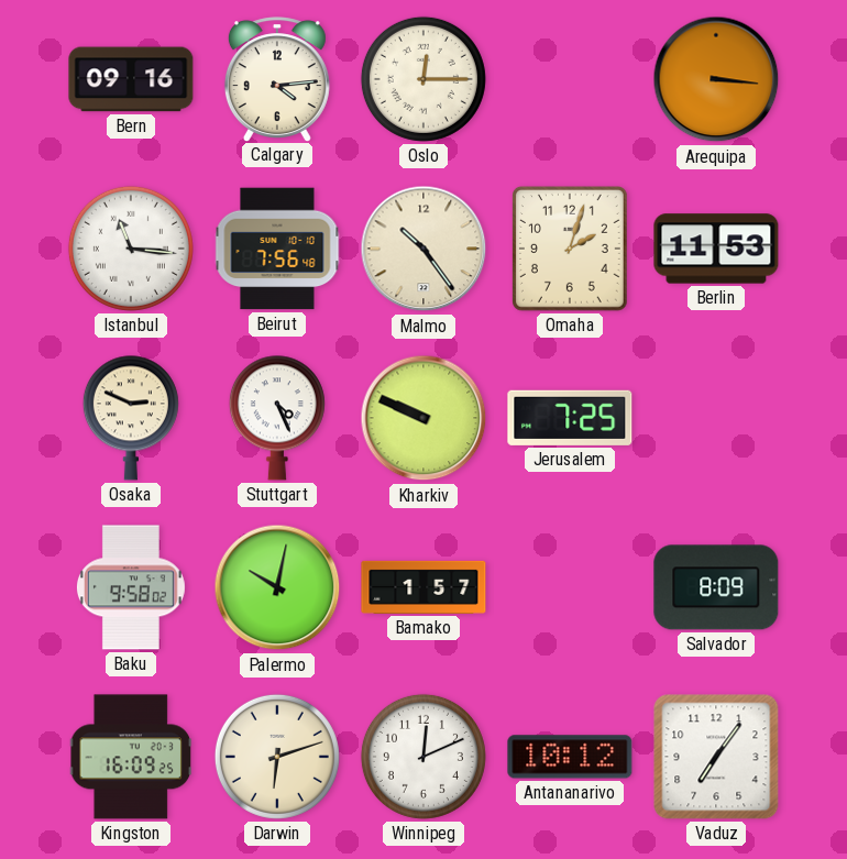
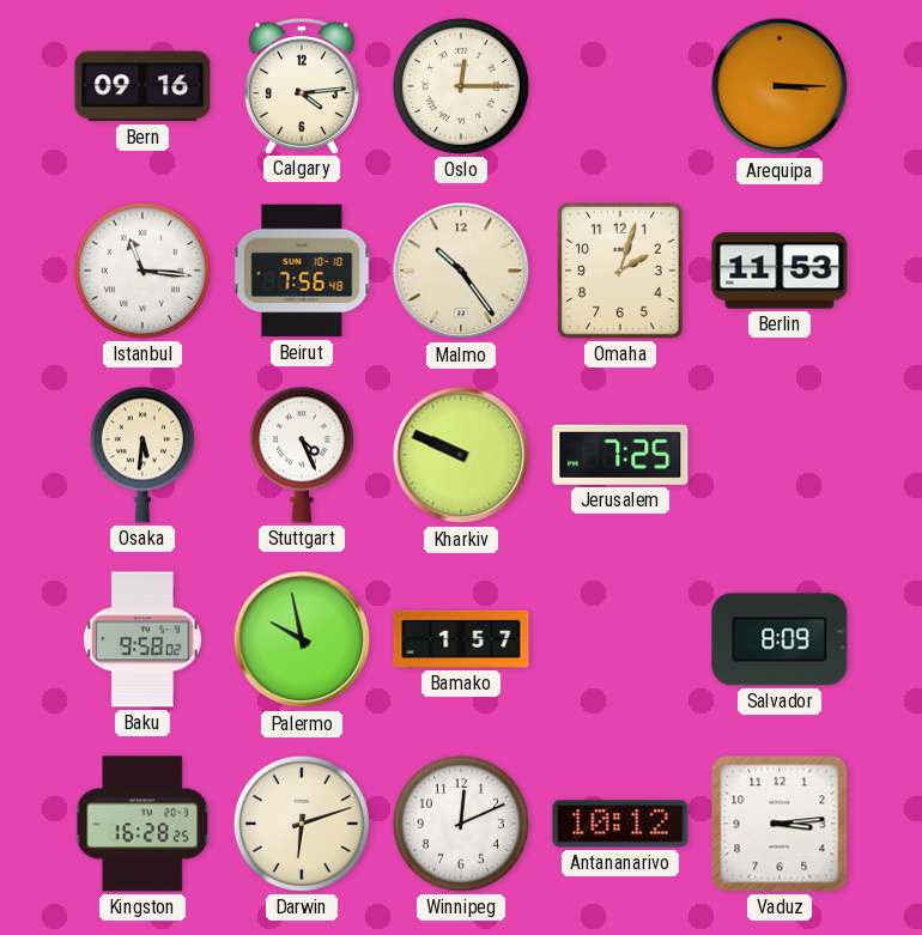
Arequipa: 3:16 -> 3:15 (780, 86)
Osaka: 2:49 -> 5:31 (142, 455)
Palermo: 10:02 -> 9:58 (302, 639)
Kingston: 16:09 -> 16:28 (142, 824)
Vaduz: 7:06 -> 3:14 (780, 824)
